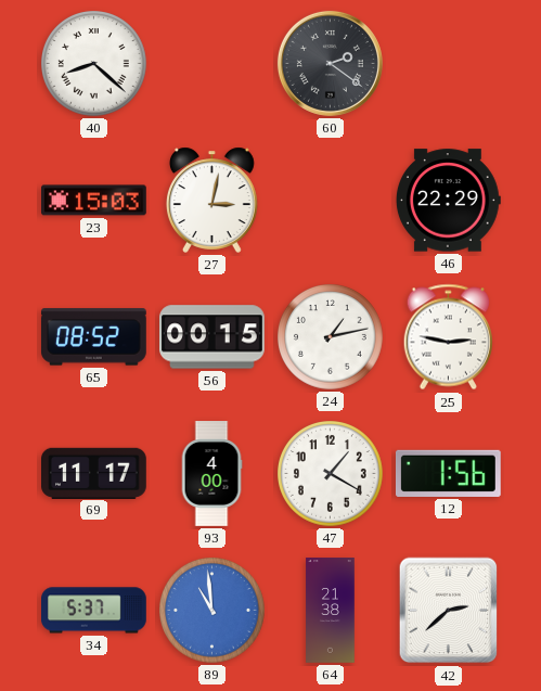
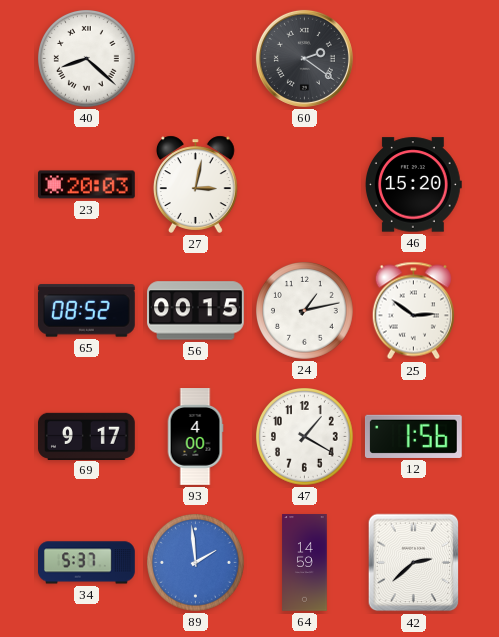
23: 15:03 -> 20:03 (87, 185)
46: 22:29 -> 15:20 (413, 185)
25: 2:47 -> 2:51 (413, 311)
69: 11:17 -> 9:17 (87, 436)
89: 10:59 -> 1:59 (196, 563)
64: 21:38 -> 14:59 (305, 563)
